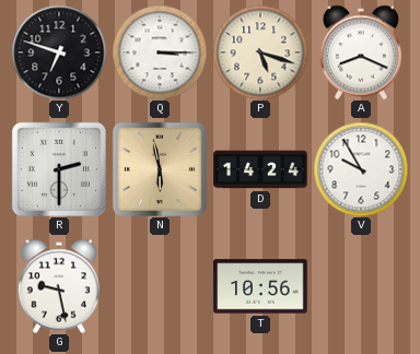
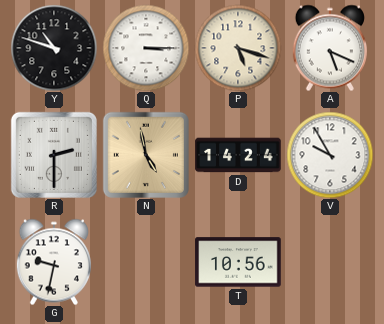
Y: 6:48 -> 10:48 (54, 48)
A: 8:19 -> 5:19 (330, 48)
N: 5:58 -> 4:58 (146, 155)
G: 9:28 -> 9:32 (54, 262)
